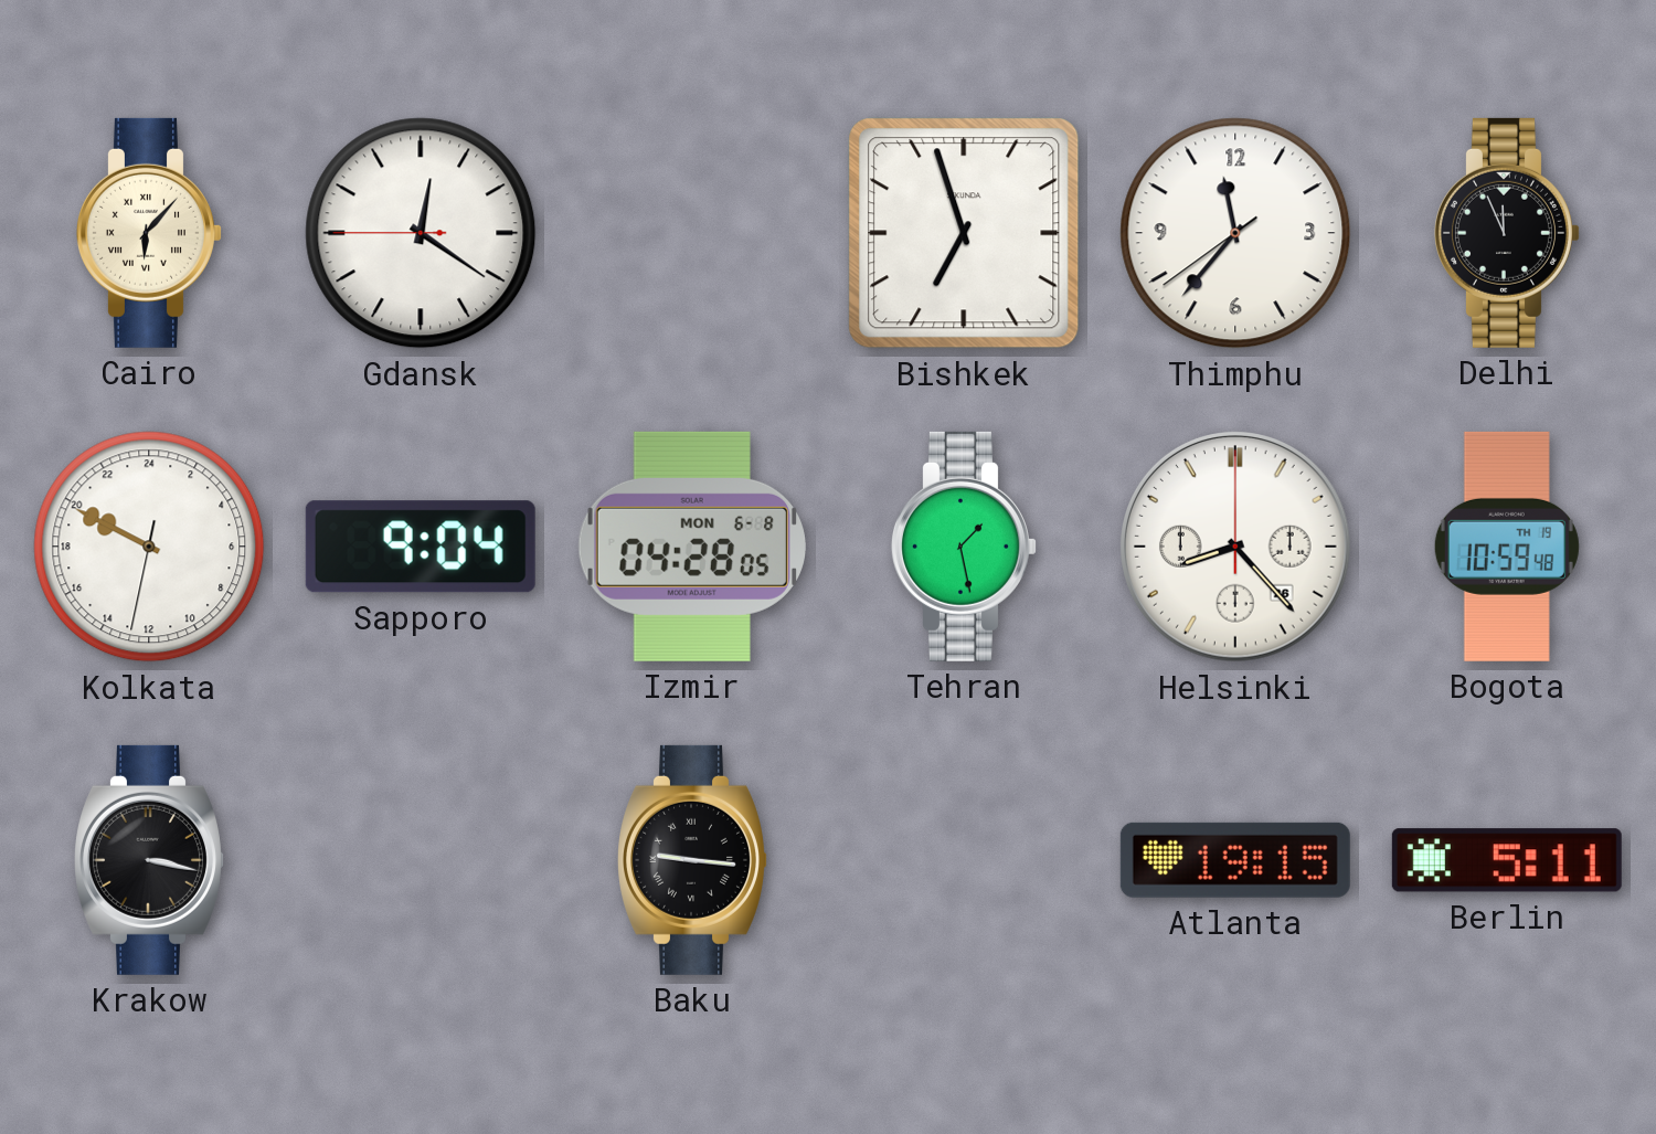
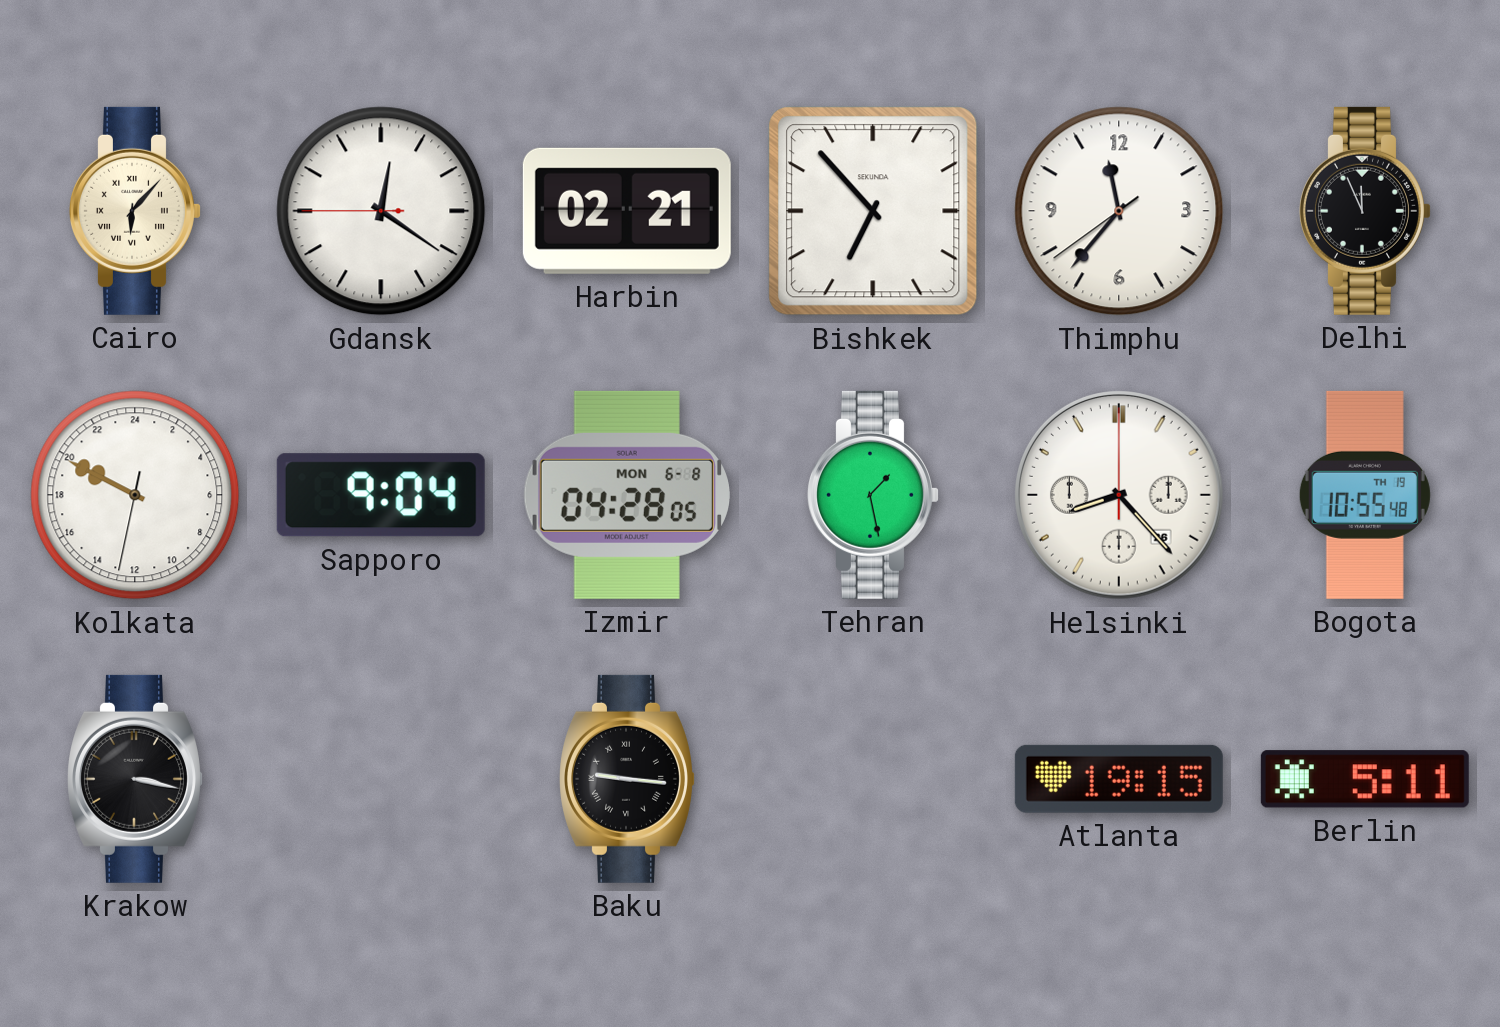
Harbin: none -> 02:21 (627, 211)
Bishkek: 6:57 -> 6:53 (873, 211)
Bogota: 10:59 -> 10:55 (1365, 495)
